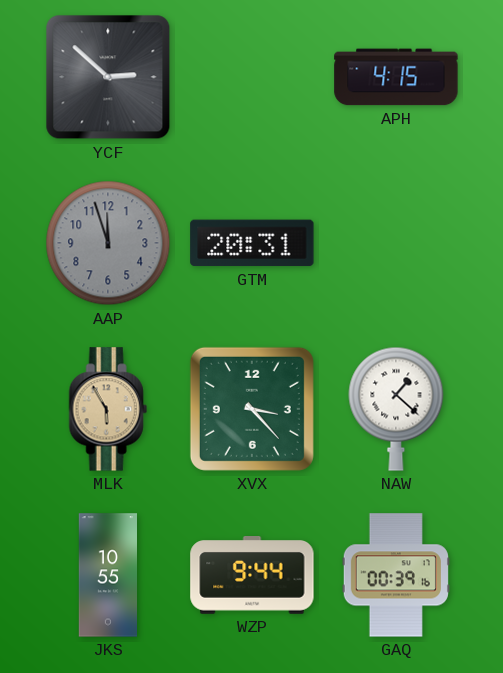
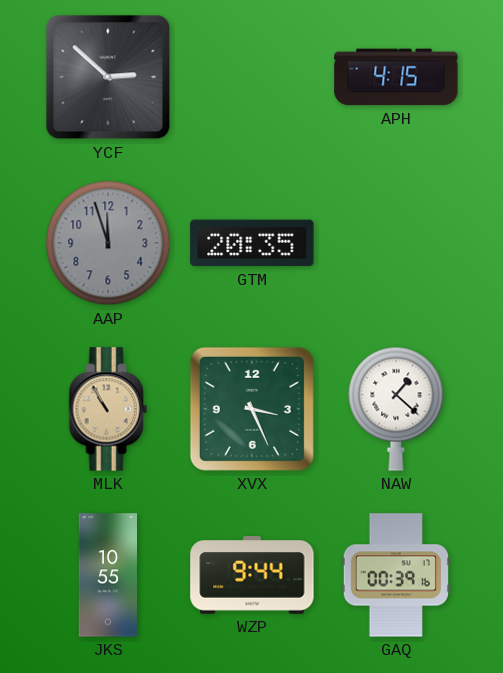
GTM: 20:31 -> 20:35 (252, 243)
MLK: 5:55 -> 10:55 (108, 409)
XVX: 3:23 -> 3:26 (252, 409)
